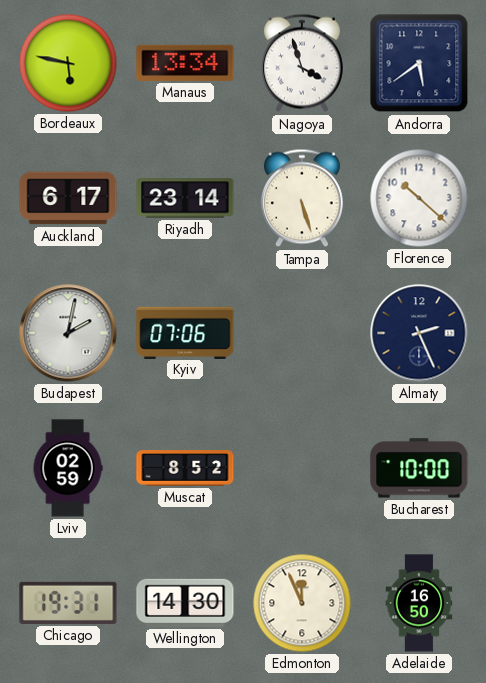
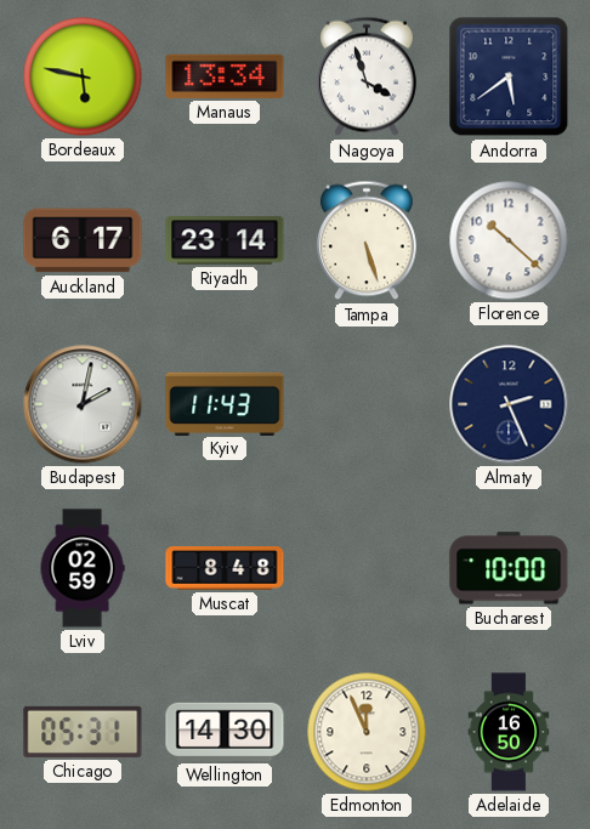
Kyiv: 07:06 -> 11:43 (225, 403)
Muscat: 8:52 -> 8:48 (225, 568)
Chicago: 19:31 -> 05:31 (83, 732)
